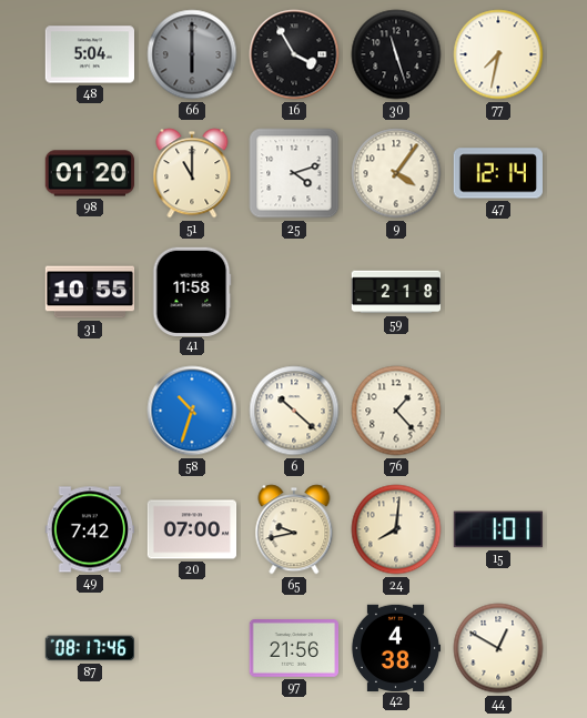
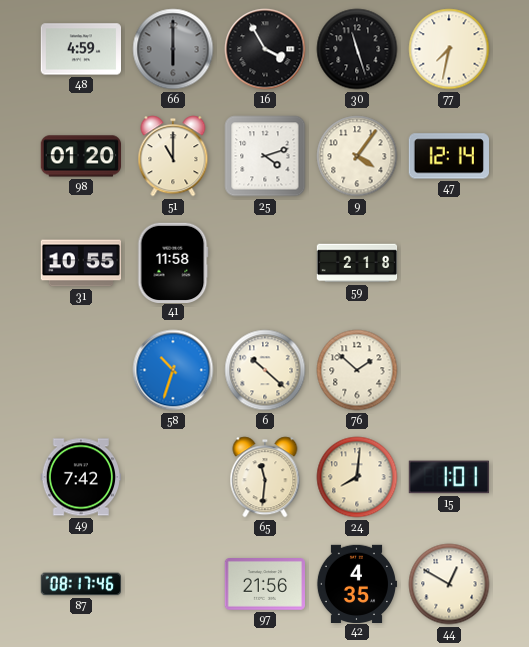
48: 5:04 -> 4:59 (80, 49)
76: 1:23 -> 1:52 (357, 370)
20: 07:00 -> none (192, 529)
65: 9:43 -> 11:31 (265, 477)
42: 4:38 -> 4:35 (357, 583)
